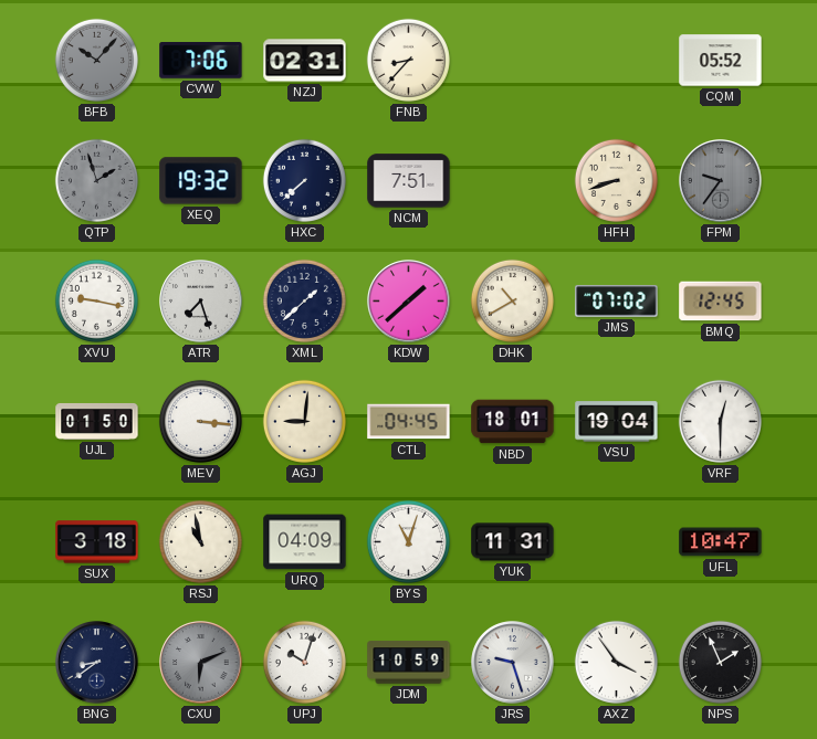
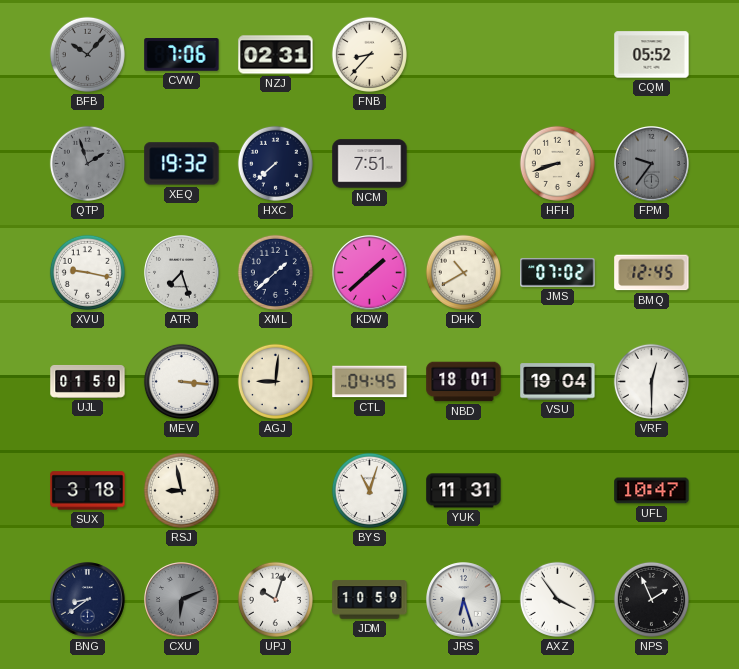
RSJ: 10:58 -> 8:58 (181, 490)
URQ: 04:09 -> none (305, 542)
JRS: 9:27 -> 6:27 (464, 600)
